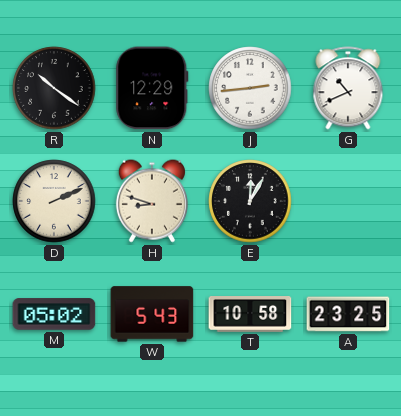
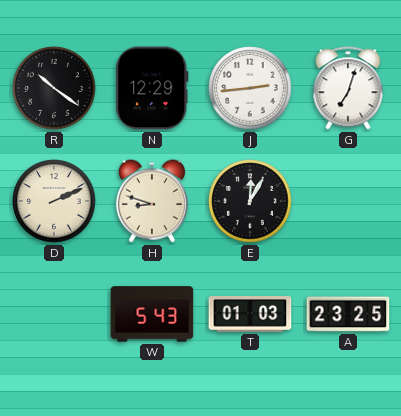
G: 10:41 -> 7:03 (348, 88)
M: 05:02 -> none (54, 314)
T: 10:58 -> 01:03 (250, 315)
